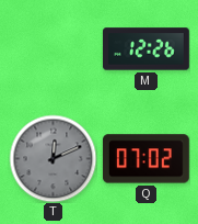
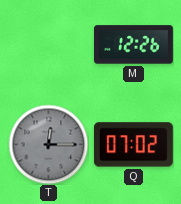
T: 12:11 -> 12:15 (48, 144)
